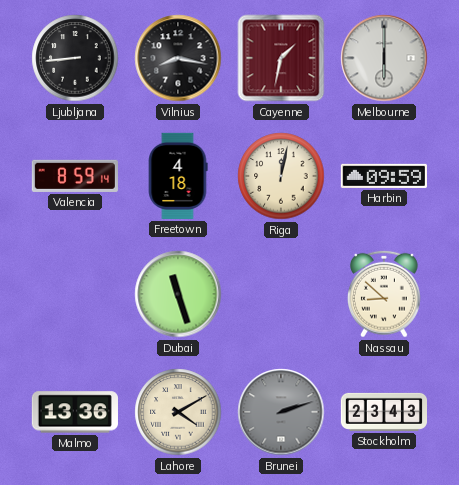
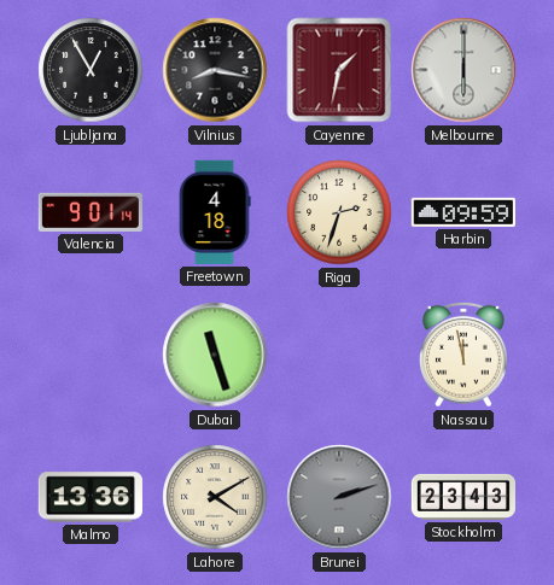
Ljubljana: 8:44 -> 12:55 (91, 70)
Valencia: 8:59 -> 9:01 (91, 212)
Riga: 12:02 -> 2:33 (339, 212)
Nassau: 8:52 -> 11:58 (465, 355)
